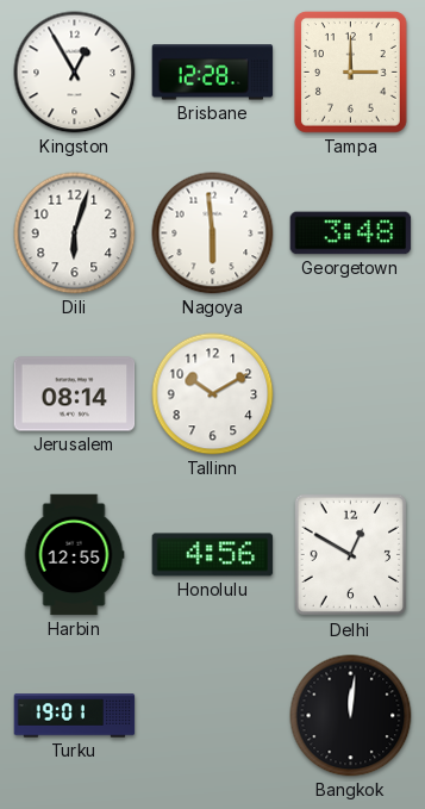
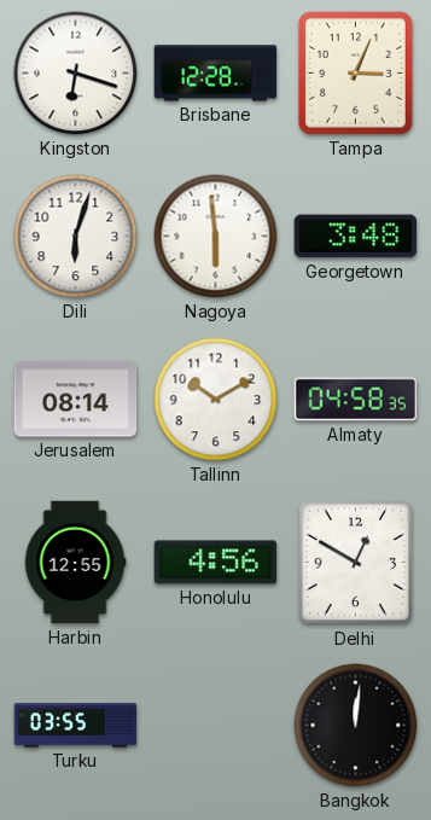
Kingston: 12:55 -> 6:18 (76, 74)
Tampa: 3:00 -> 3:04 (355, 74)
Almaty: none -> 04:58 (356, 400)
Turku: 19:01 -> 03:55 (76, 726)
